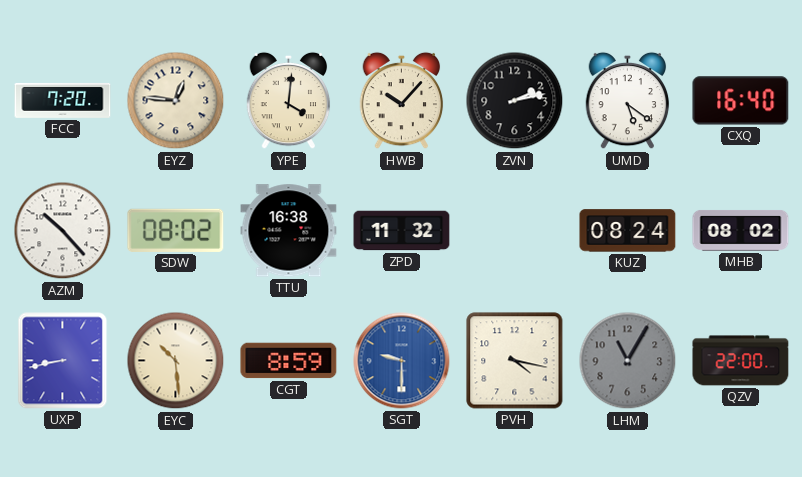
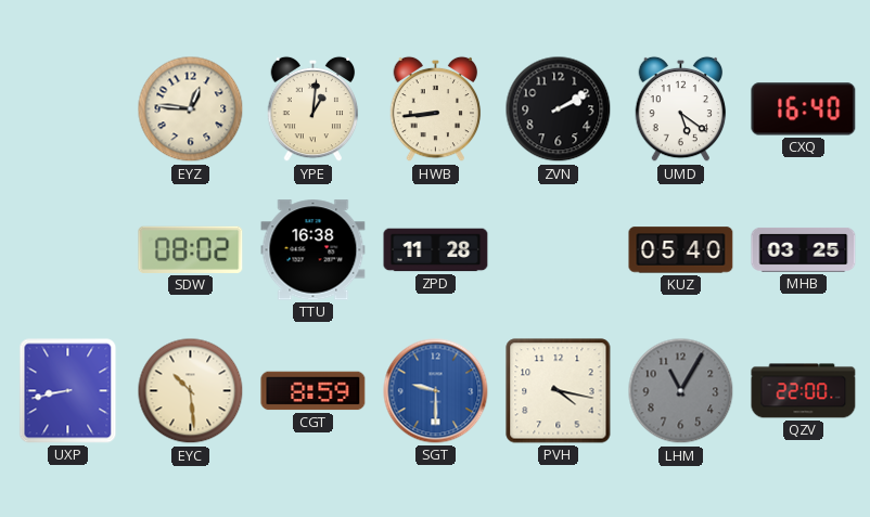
FCC: 7:20 -> none (63, 100)
YPE: 4:01 -> 1:01 (314, 109)
HWB: 10:07 -> 8:44 (436, 109)
ZVN: 2:13 -> 2:10 (559, 109)
AZM: 10:23 -> none (63, 231)
ZPD: 11:32 -> 11:28 (436, 250)
KUZ: 08:24 -> 05:40 (681, 250)
MHB: 08:02 -> 03:25 (804, 250)
